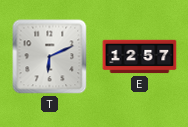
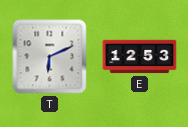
E: 12:57 -> 12:53 (140, 57)
